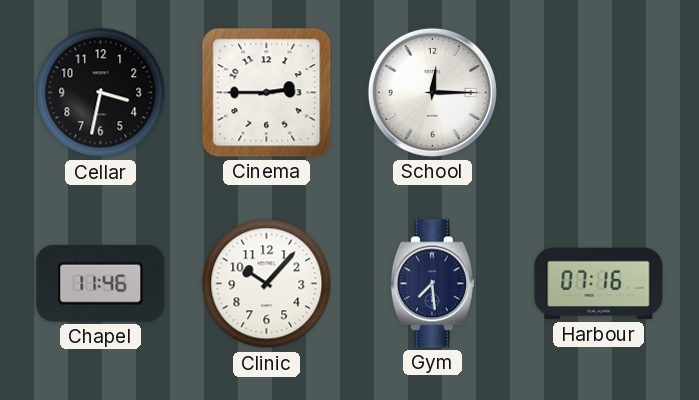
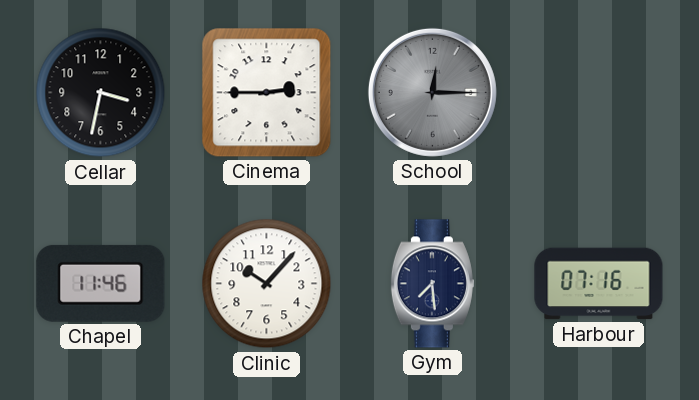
School dial: white -> grey (432, 92)
